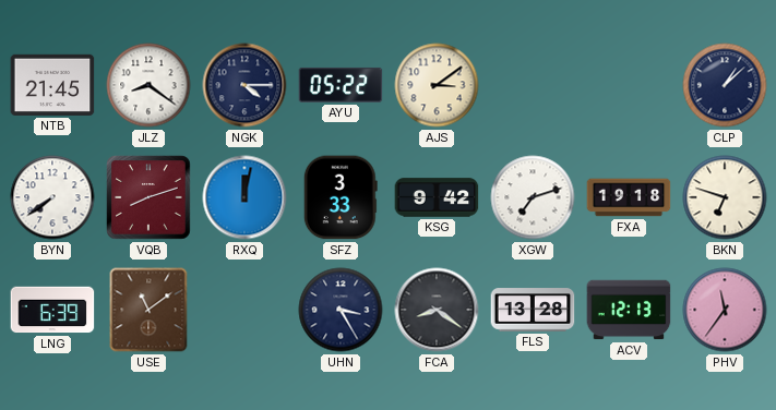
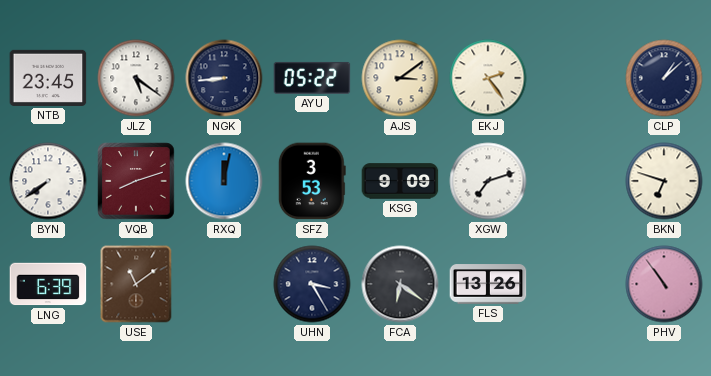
NTB: 21:45 -> 23:45 (48, 78)
JLZ: 8:21 -> 5:21 (136, 78)
NGK: 4:15 -> 8:44 (224, 78)
EKJ: none -> 2:24 (488, 78)
SFZ: 3:33 -> 3:53 (312, 181)
KSG: 9:42 -> 9:09 (400, 181)
FXA: 19:18 -> none (629, 197)
FCA: 8:21 -> 6:21 (400, 284)
FLS: 13:28 -> 13:26 (488, 284)
ACV: 12:13 -> none (629, 310)
PHV: 11:36 -> 10:54 (664, 284)
